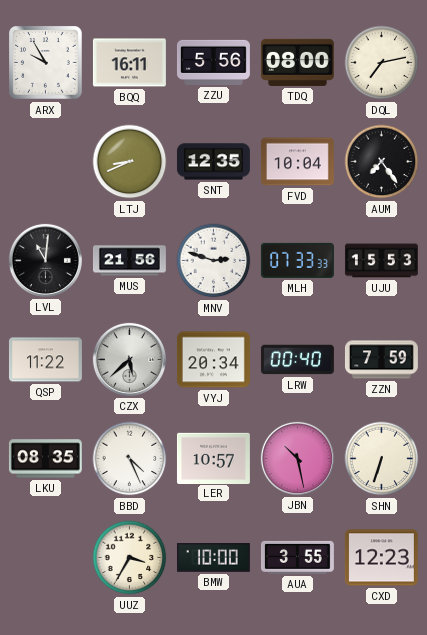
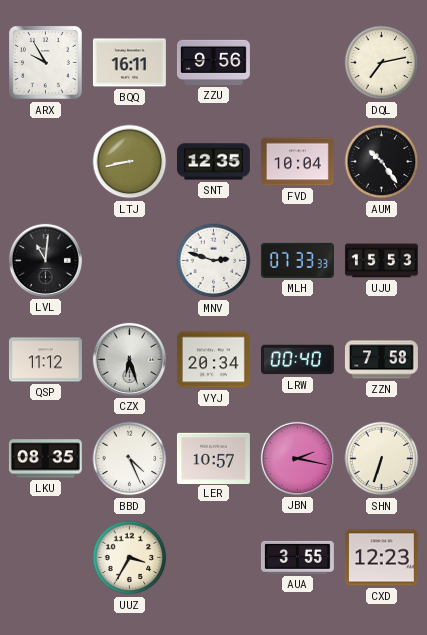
ZZU: 5:56 -> 9:56 (213, 62)
TDQ: 08:00 -> none (297, 62)
LTJ: 8:41 -> 8:43 (130, 162)
AUM: 7:24 -> 10:24 (382, 162)
MUS: 21:56 -> none (129, 261)
QSP: 11:22 -> 11:12 (45, 360)
CZX: 5:38 -> 6:27 (129, 359)
ZZN: 7:59 -> 7:58 (381, 360)
JBN: 10:28 -> 2:17 (297, 458)
BMW: 10:00 -> none (213, 558)
